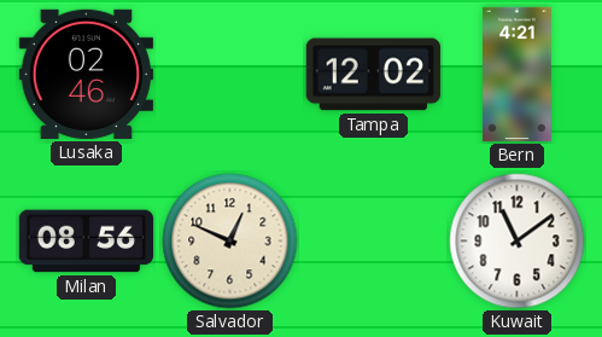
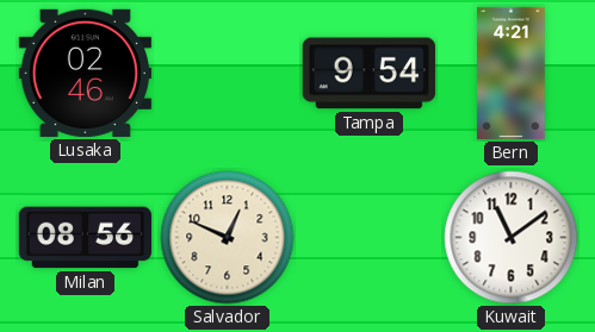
Tampa: 12:02 -> 9:54 (368, 74)
